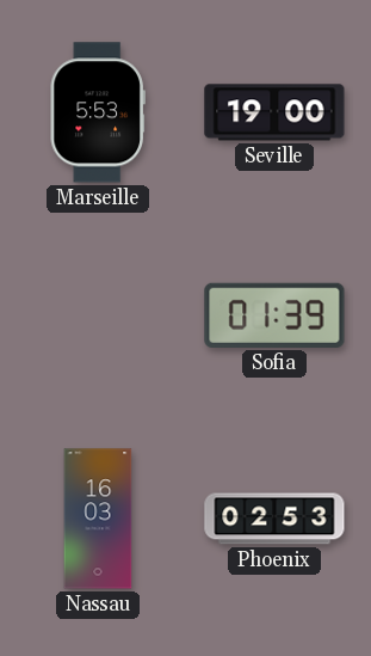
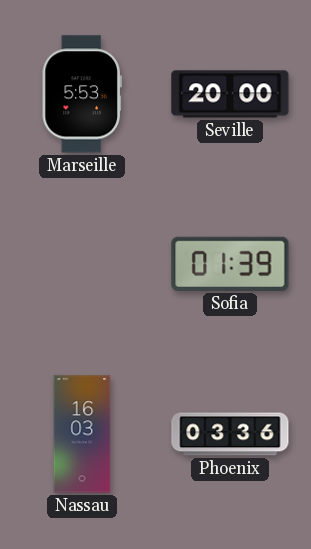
Seville: 19:00 -> 20:00 (230, 94)
Phoenix: 02:53 -> 03:36 (230, 434)
